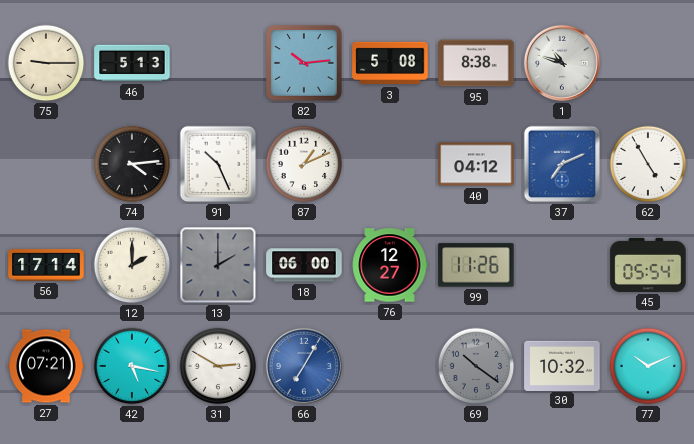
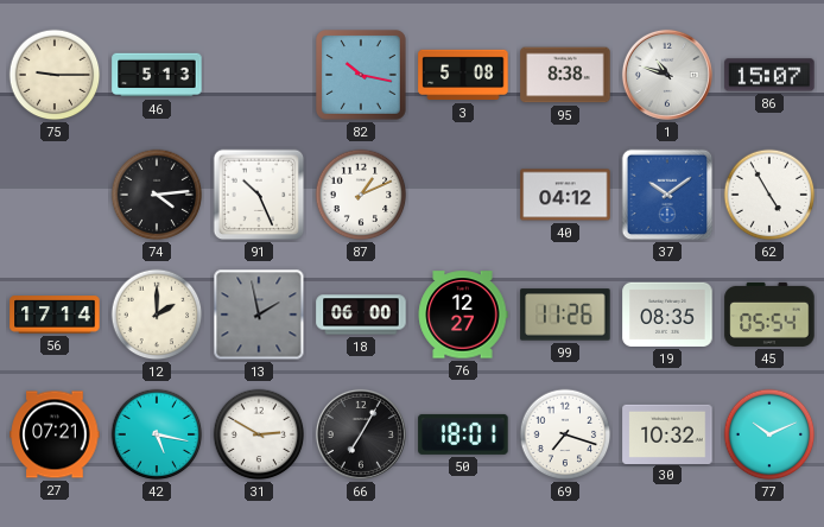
82: 10:14 -> 10:17 (362, 76)
86: none -> 15:07 (769, 75)
37: 7:11 -> 10:09 (667, 195)
13: 2:00 -> 1:58 (259, 315)
19: none -> 08:35 (667, 315)
66 dial: blue -> black (361, 434)
50: none -> 18:01 (463, 434)
69: 10:21 -> 7:18 (565, 434)
69 dial: grey -> white (565, 434)
